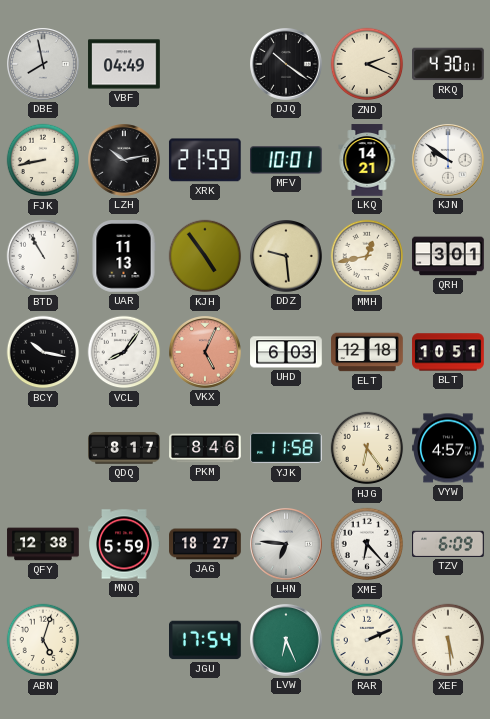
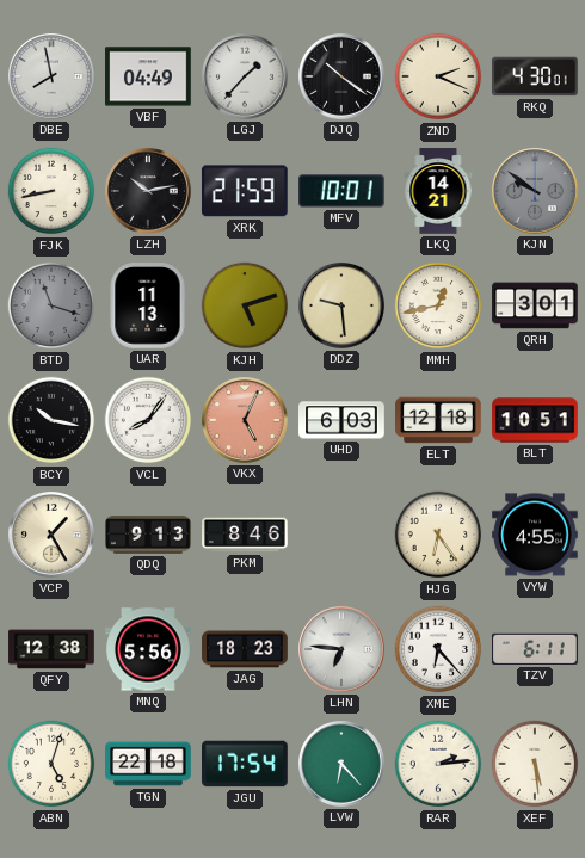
LGJ: none -> 1:37 (246, 78)
KJN dial: white -> grey (536, 192)
BTD: 10:55 -> 11:18 (51, 305)
BTD dial: white -> grey (51, 305)
KJH: 4:54 -> 5:12 (245, 305)
VCP: none -> 1:25 (53, 536)
QDQ: 8:17 -> 9:13 (148, 535)
YJK: 11:58 -> none (286, 448)
VYW: 4:57 -> 4:55 (535, 535)
MNQ: 5:59 -> 5:56 (148, 649)
JAG: 18:27 -> 18:23 (245, 649)
TZV: 6:09 -> 6:11 (536, 649)
TGN: none -> 22:18 (148, 764)
LVW: 6:26 -> 6:23 (343, 765)
RAR: 2:11 -> 2:14 (438, 764)
